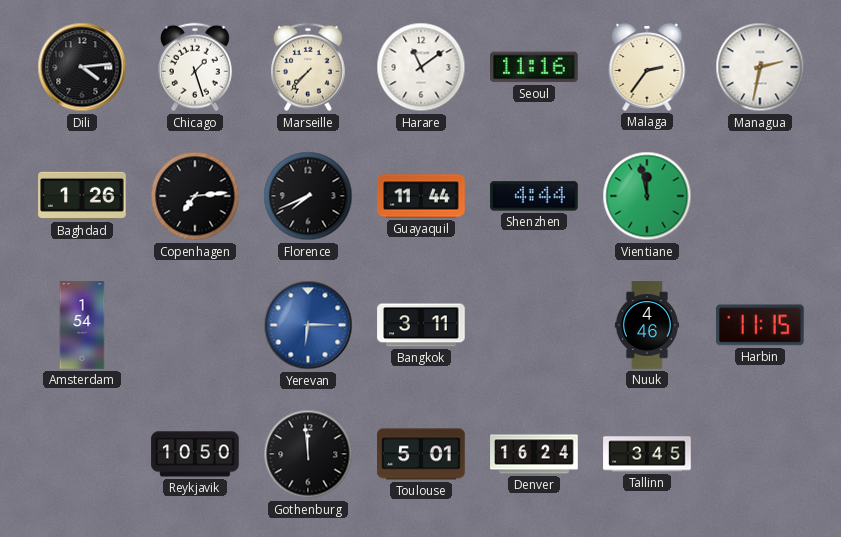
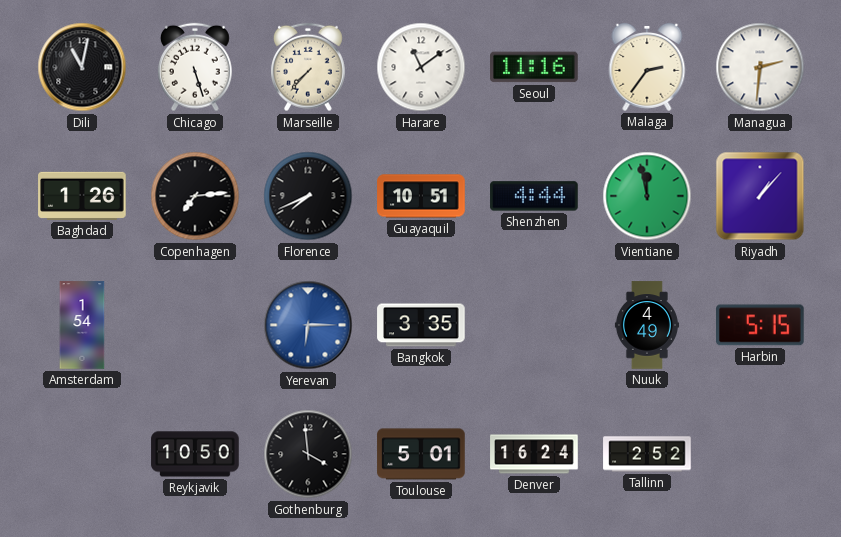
Dili: 4:14 -> 11:02 (82, 67)
Chicago: 1:27 -> 5:27 (196, 67)
Managua: 2:32 -> 2:31 (760, 67)
Guayaquil: 11:44 -> 10:51 (421, 196)
Riyadh: none -> 1:07 (760, 196)
Bangkok: 3:11 -> 3:35 (421, 325)
Nuuk: 4:46 -> 4:49 (647, 325)
Harbin: 11:15 -> 5:15 (761, 325)
Gothenburg: 11:59 -> 3:59 (308, 454)
Tallinn: 3:45 -> 2:52 (647, 454)
